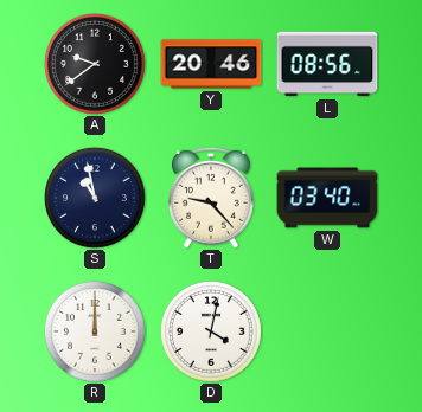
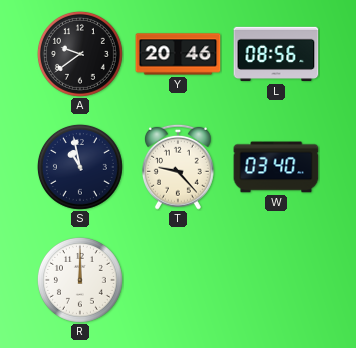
D: 4:02 -> none (211, 331)
